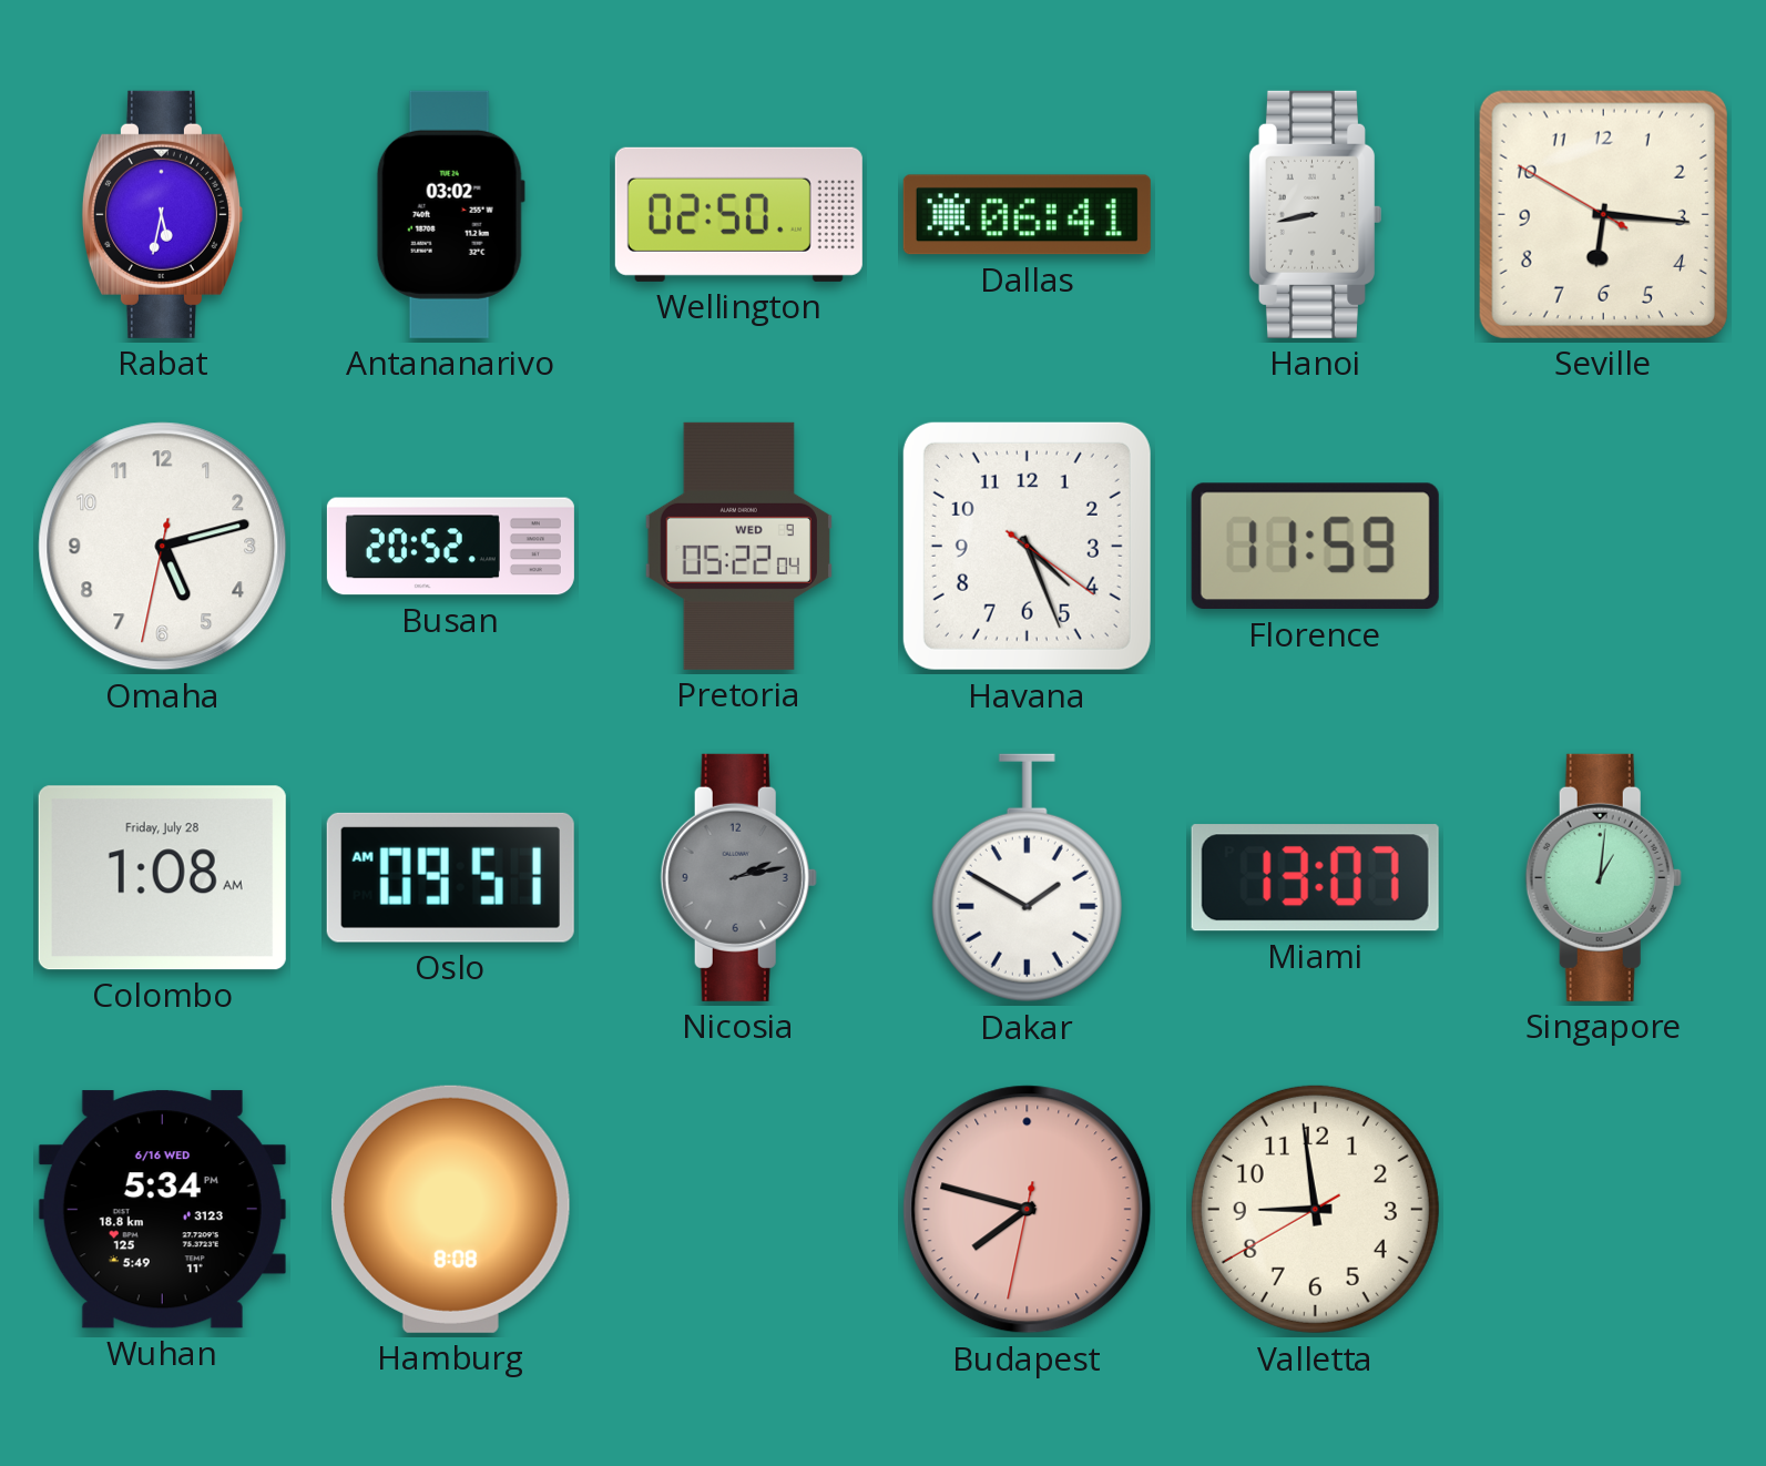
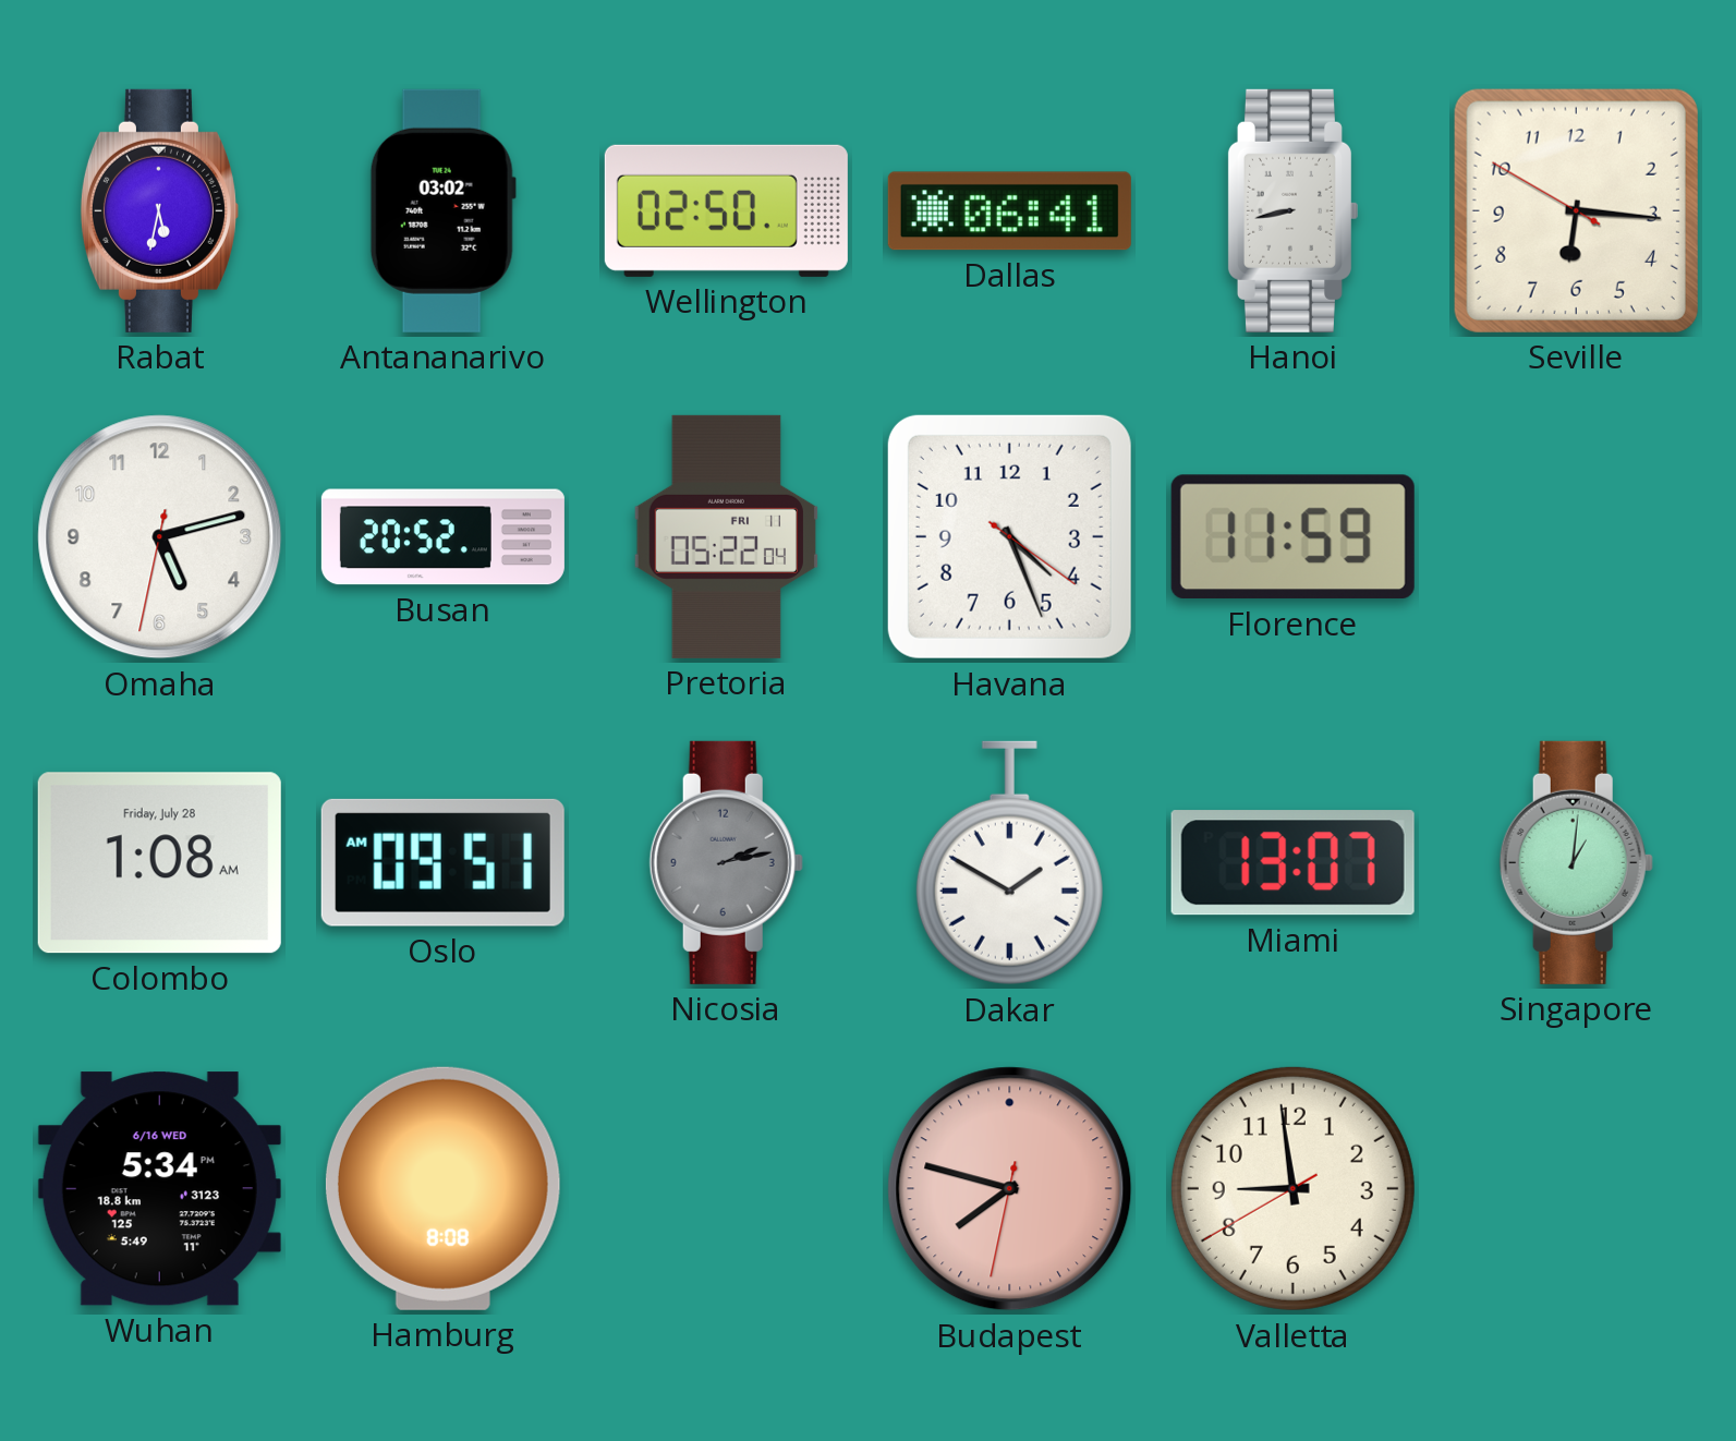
Pretoria date: WED 9 -> FRI 11 (726, 536)
